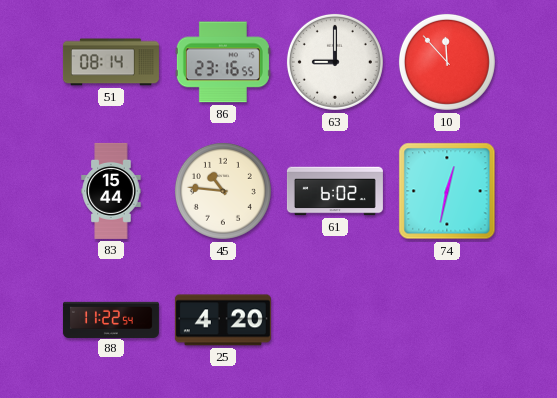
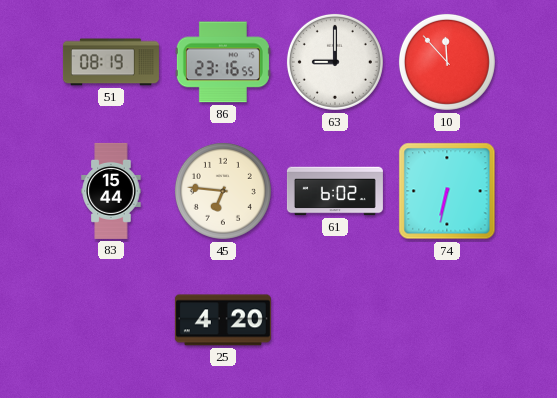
51: 08:14 -> 08:19 (111, 62)
45: 10:46 -> 6:46 (223, 191)
74: 12:32 -> 6:32 (447, 191)
88: 11:22 -> none (111, 319)
